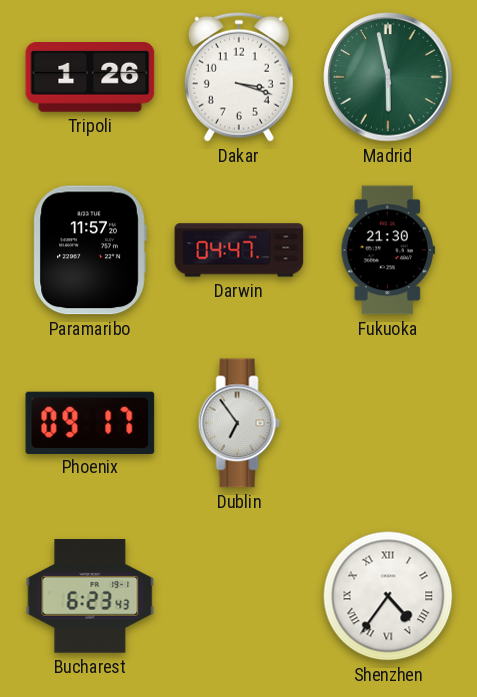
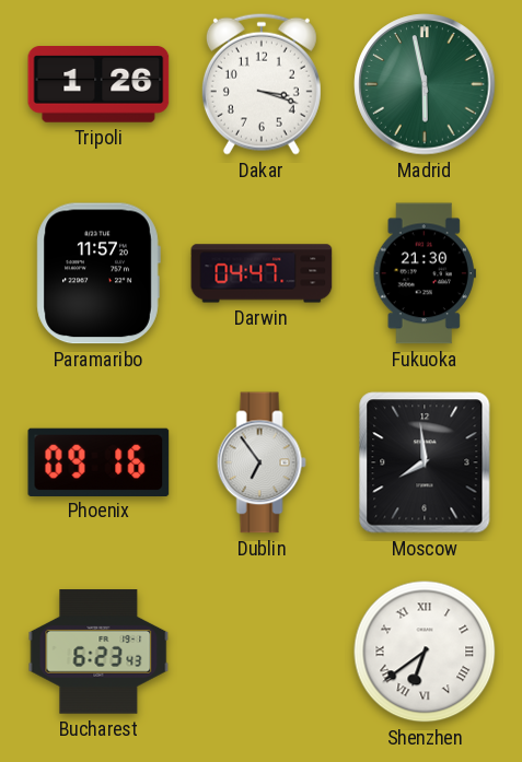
Phoenix: 09:17 -> 09:16 (98, 461)
Moscow: none -> 7:59 (425, 462)
Shenzhen: 4:36 -> 6:39 (425, 652)
